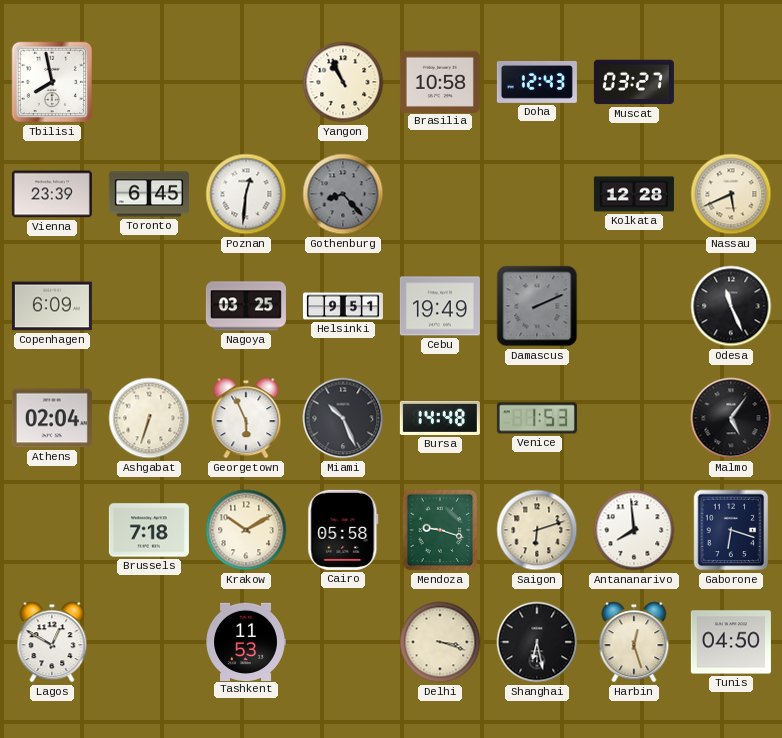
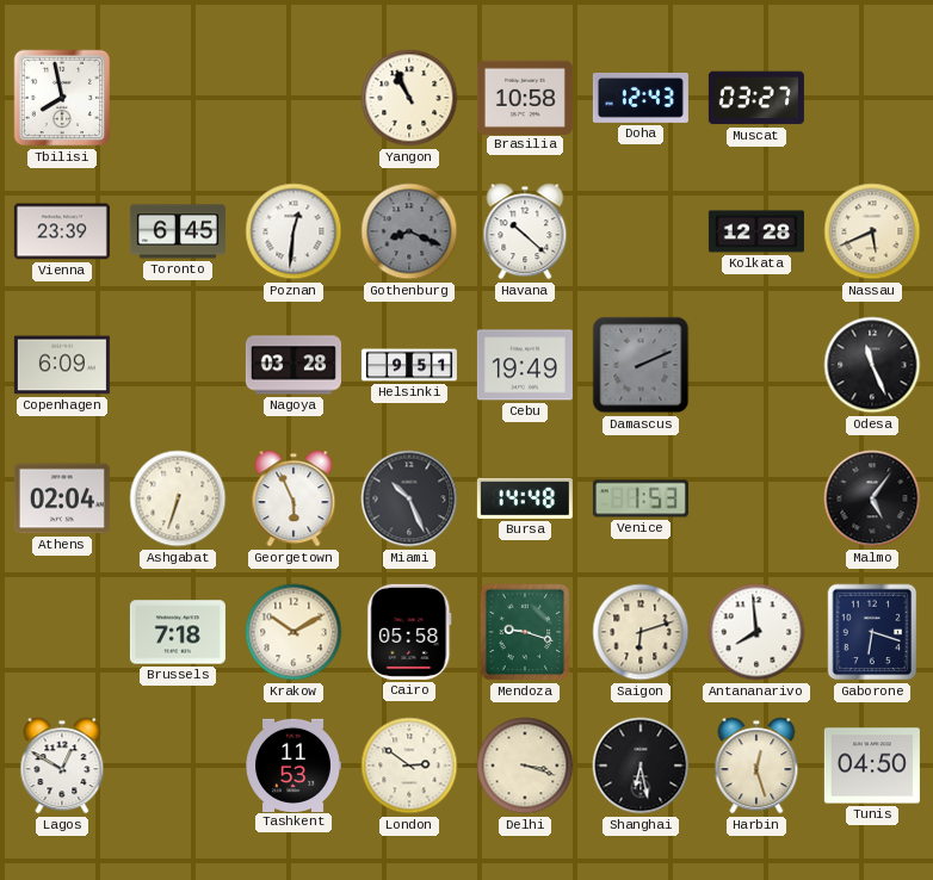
Gothenburg: 8:23 -> 8:19 (409, 231)
Havana: none -> 10:22 (525, 231)
Nagoya: 03:25 -> 03:28 (294, 365)
London: none -> 2:51 (409, 766)
